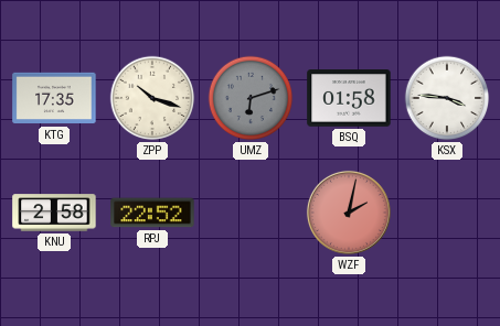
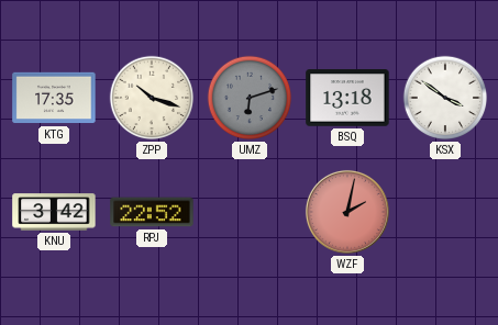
BSQ: 01:58 -> 13:18 (347, 98)
KSX: 3:46 -> 3:51 (445, 98)
KNU: 2:58 -> 3:42 (54, 212)
